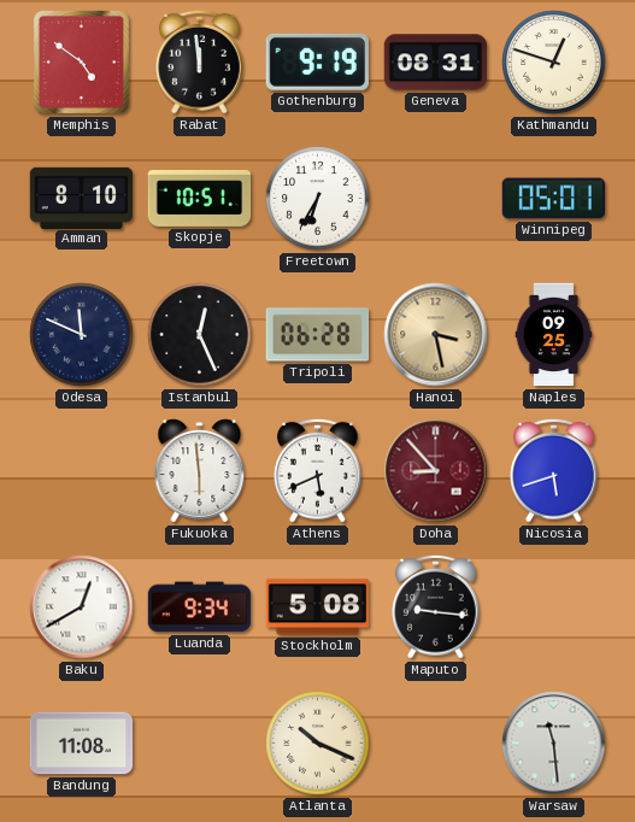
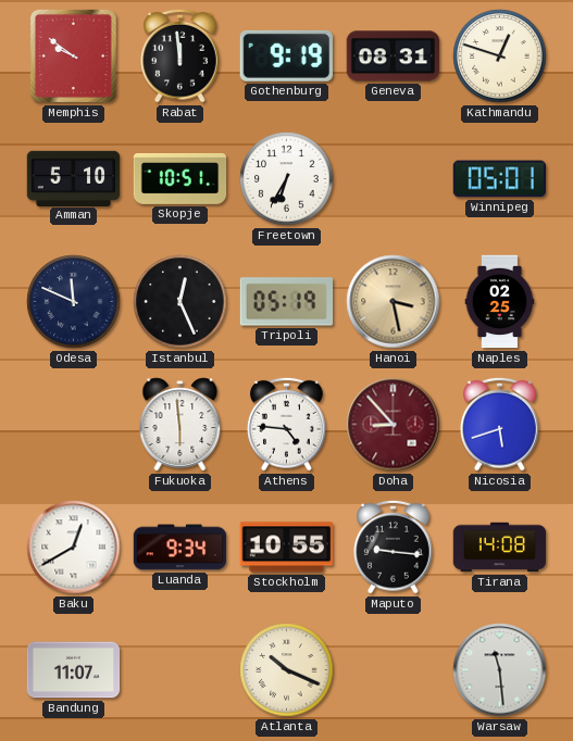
Memphis: 4:51 -> 9:51 (73, 55)
Amman: 8:10 -> 5:10 (74, 178)
Tripoli: 06:28 -> 05:19 (287, 302)
Naples: 09:25 -> 02:25 (500, 302)
Athens: 5:41 -> 4:46 (287, 424)
Stockholm: 5:08 -> 10:55 (287, 548)
Tirana: none -> 14:08 (500, 548)
Bandung: 11:08 -> 11:07 (74, 670)
